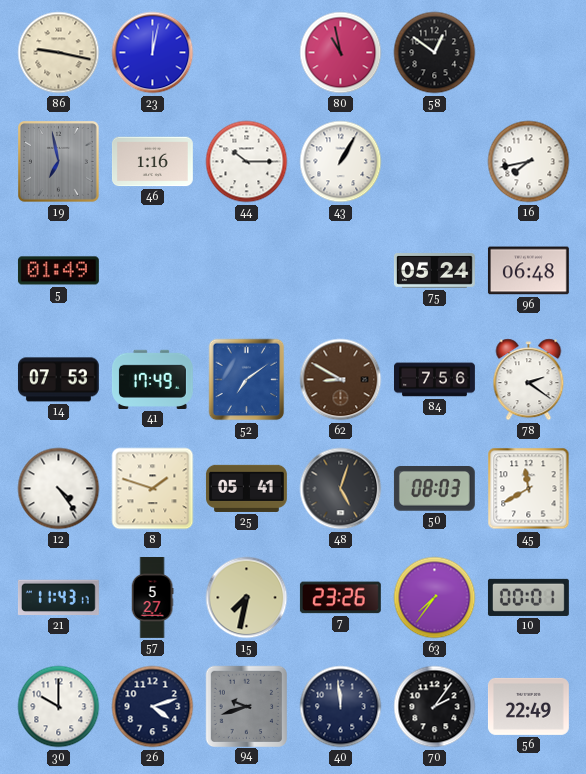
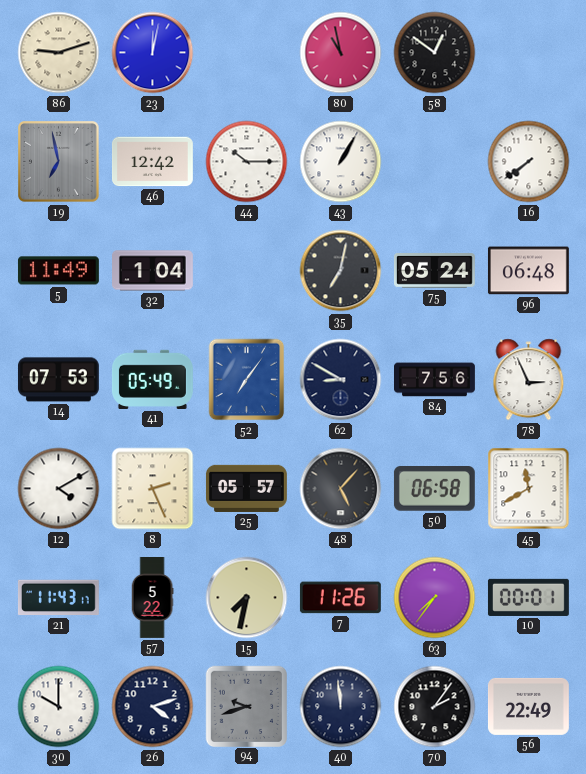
86: 9:17 -> 9:12 (59, 53)
46: 1:16 -> 12:42 (152, 162)
16: 7:43 -> 7:39 (529, 162)
5: 01:49 -> 11:49 (58, 271)
32: none -> 1:04 (153, 271)
35: none -> 7:02 (341, 271)
41: 17:49 -> 05:49 (152, 379)
52: 7:09 -> 7:06 (247, 380)
62 dial: brown -> navy (341, 380)
78: 2:21 -> 2:56 (529, 380)
12: 4:24 -> 4:10 (59, 489)
8: 1:48 -> 2:26 (153, 489)
25: 05:41 -> 05:57 (246, 488)
48: 5:03 -> 5:07 (341, 489)
50: 08:03 -> 06:58 (434, 489)
57: 5:27 -> 5:22 (152, 598)
7: 23:26 -> 11:26 (340, 598)
